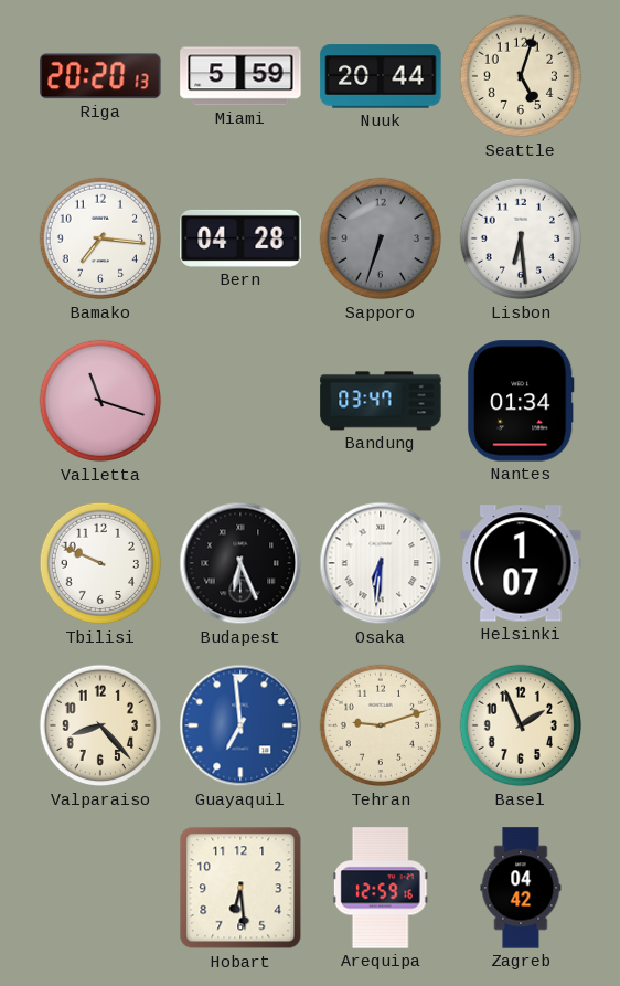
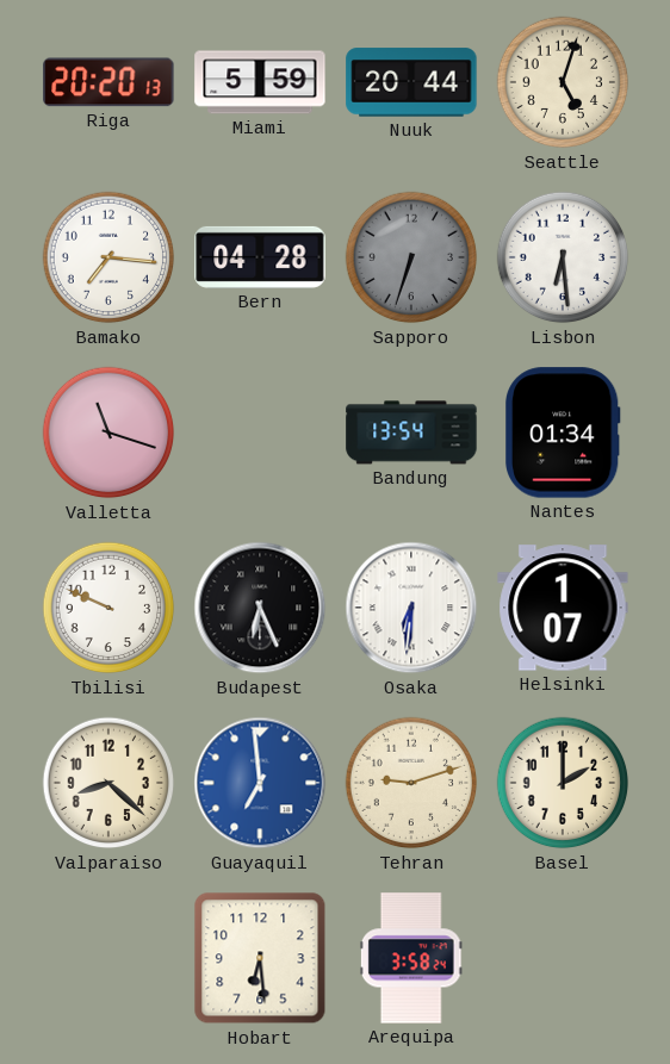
Bandung: 03:47 -> 13:54 (411, 433)
Valparaiso: 8:23 -> 8:22 (108, 783)
Basel: 1:56 -> 2:00 (563, 783)
Arequipa: 12:59 -> 3:58 (411, 958)
Zagreb: 04:42 -> none (521, 888)
